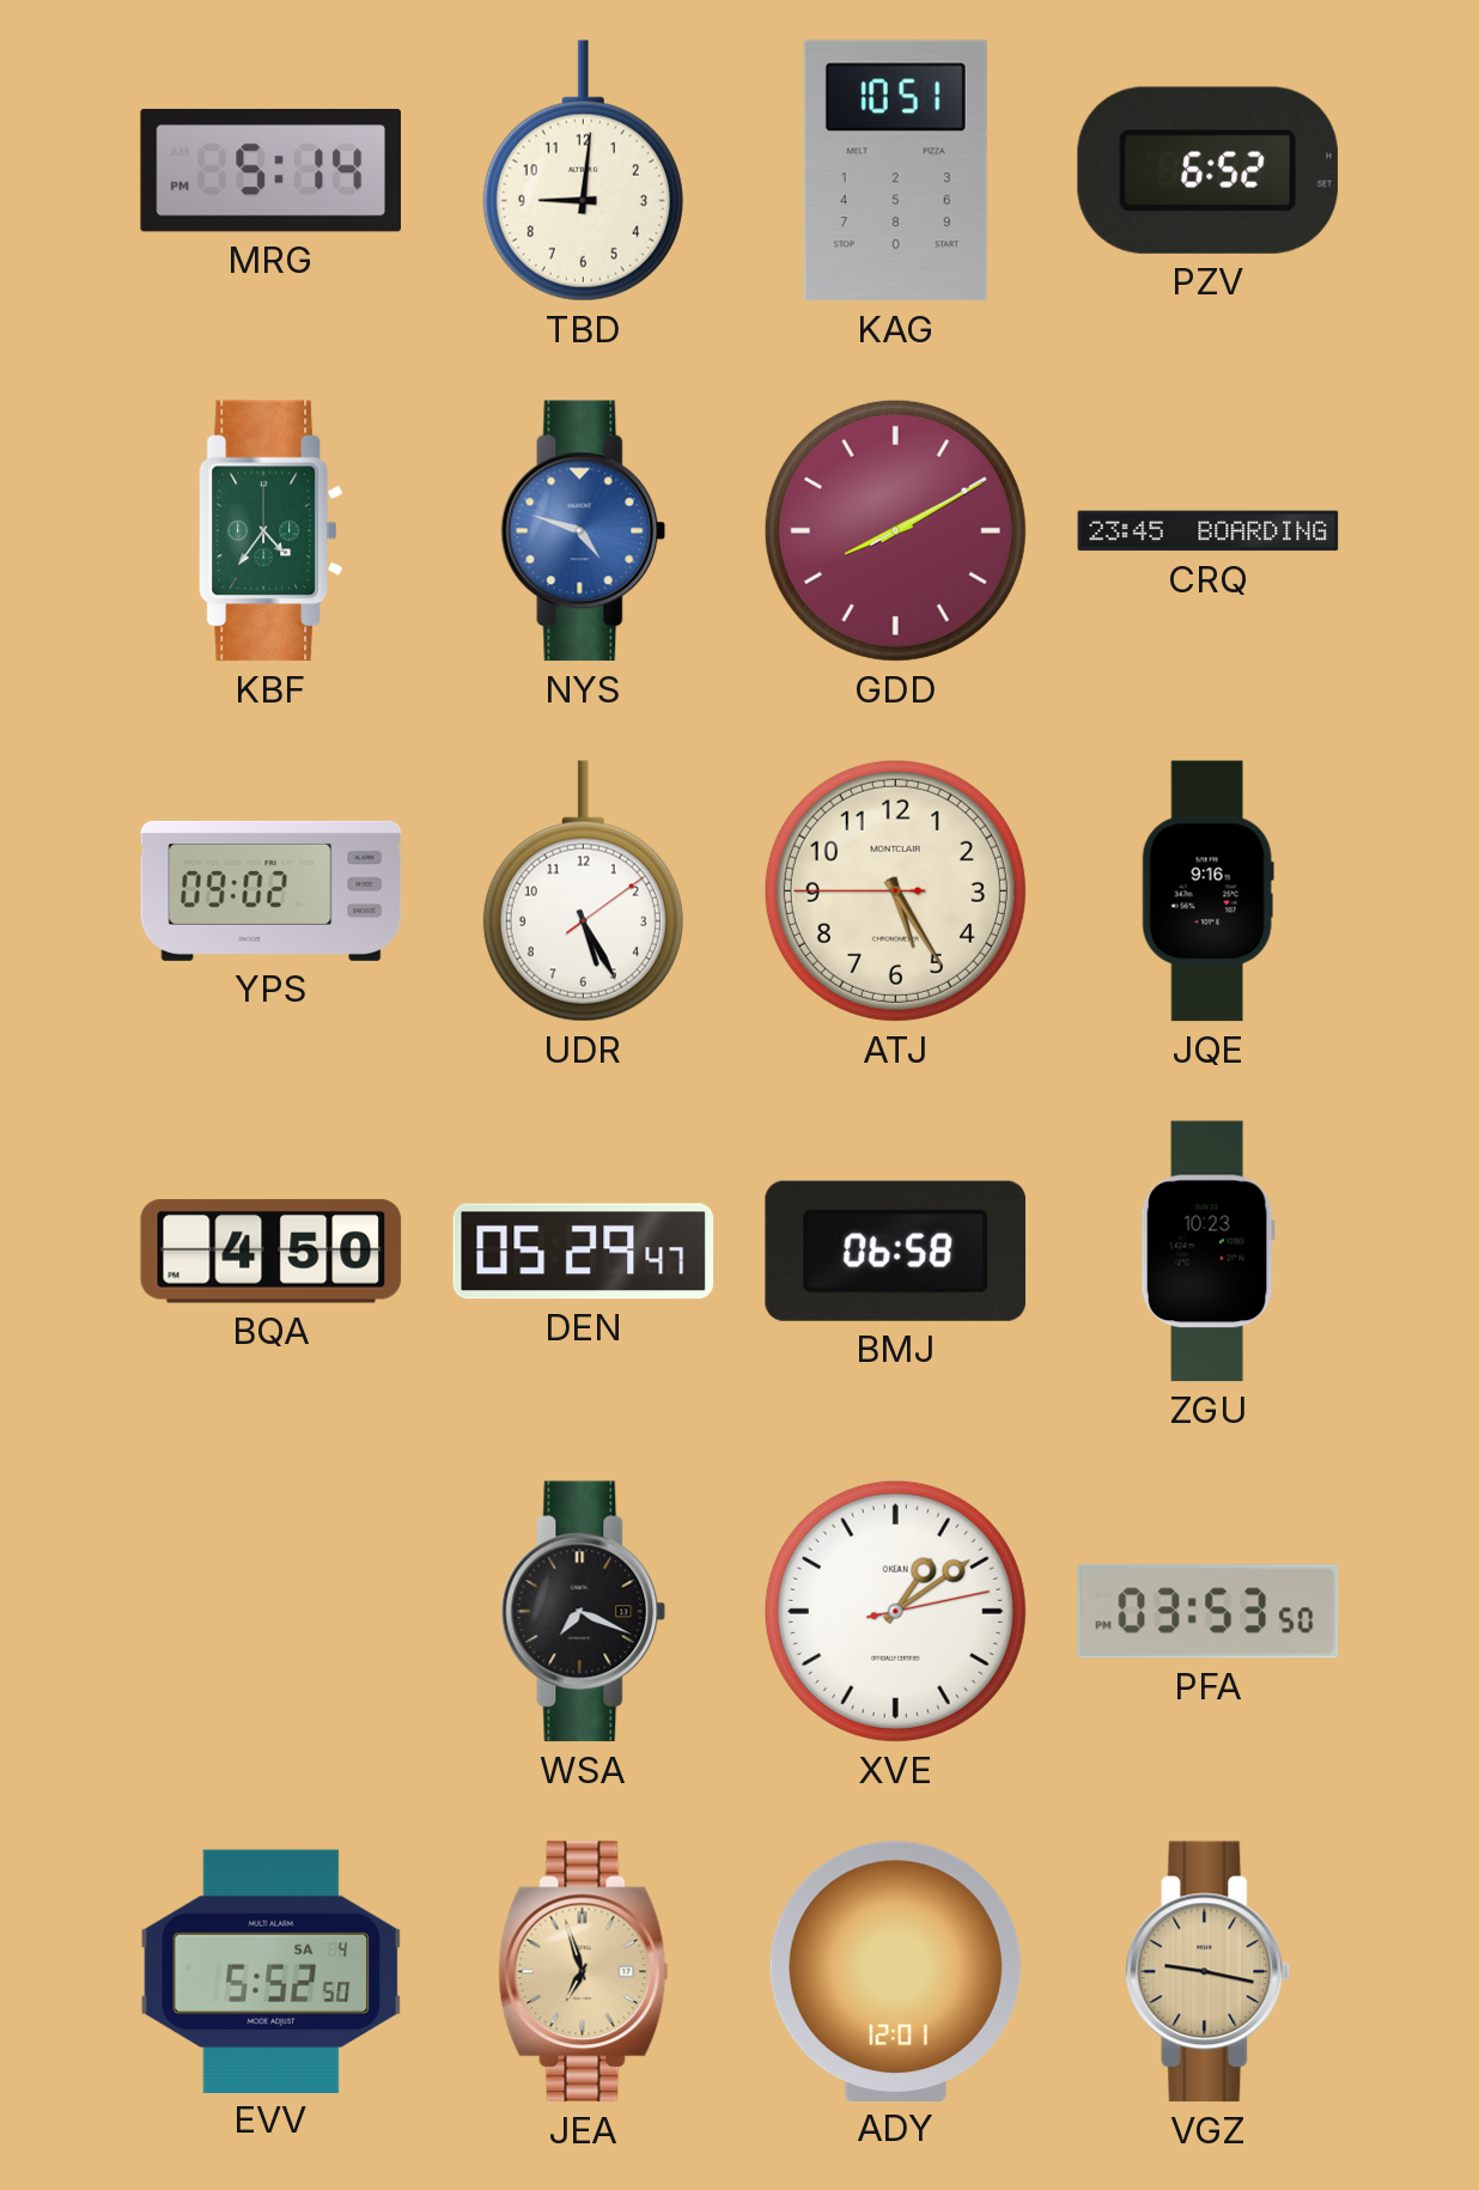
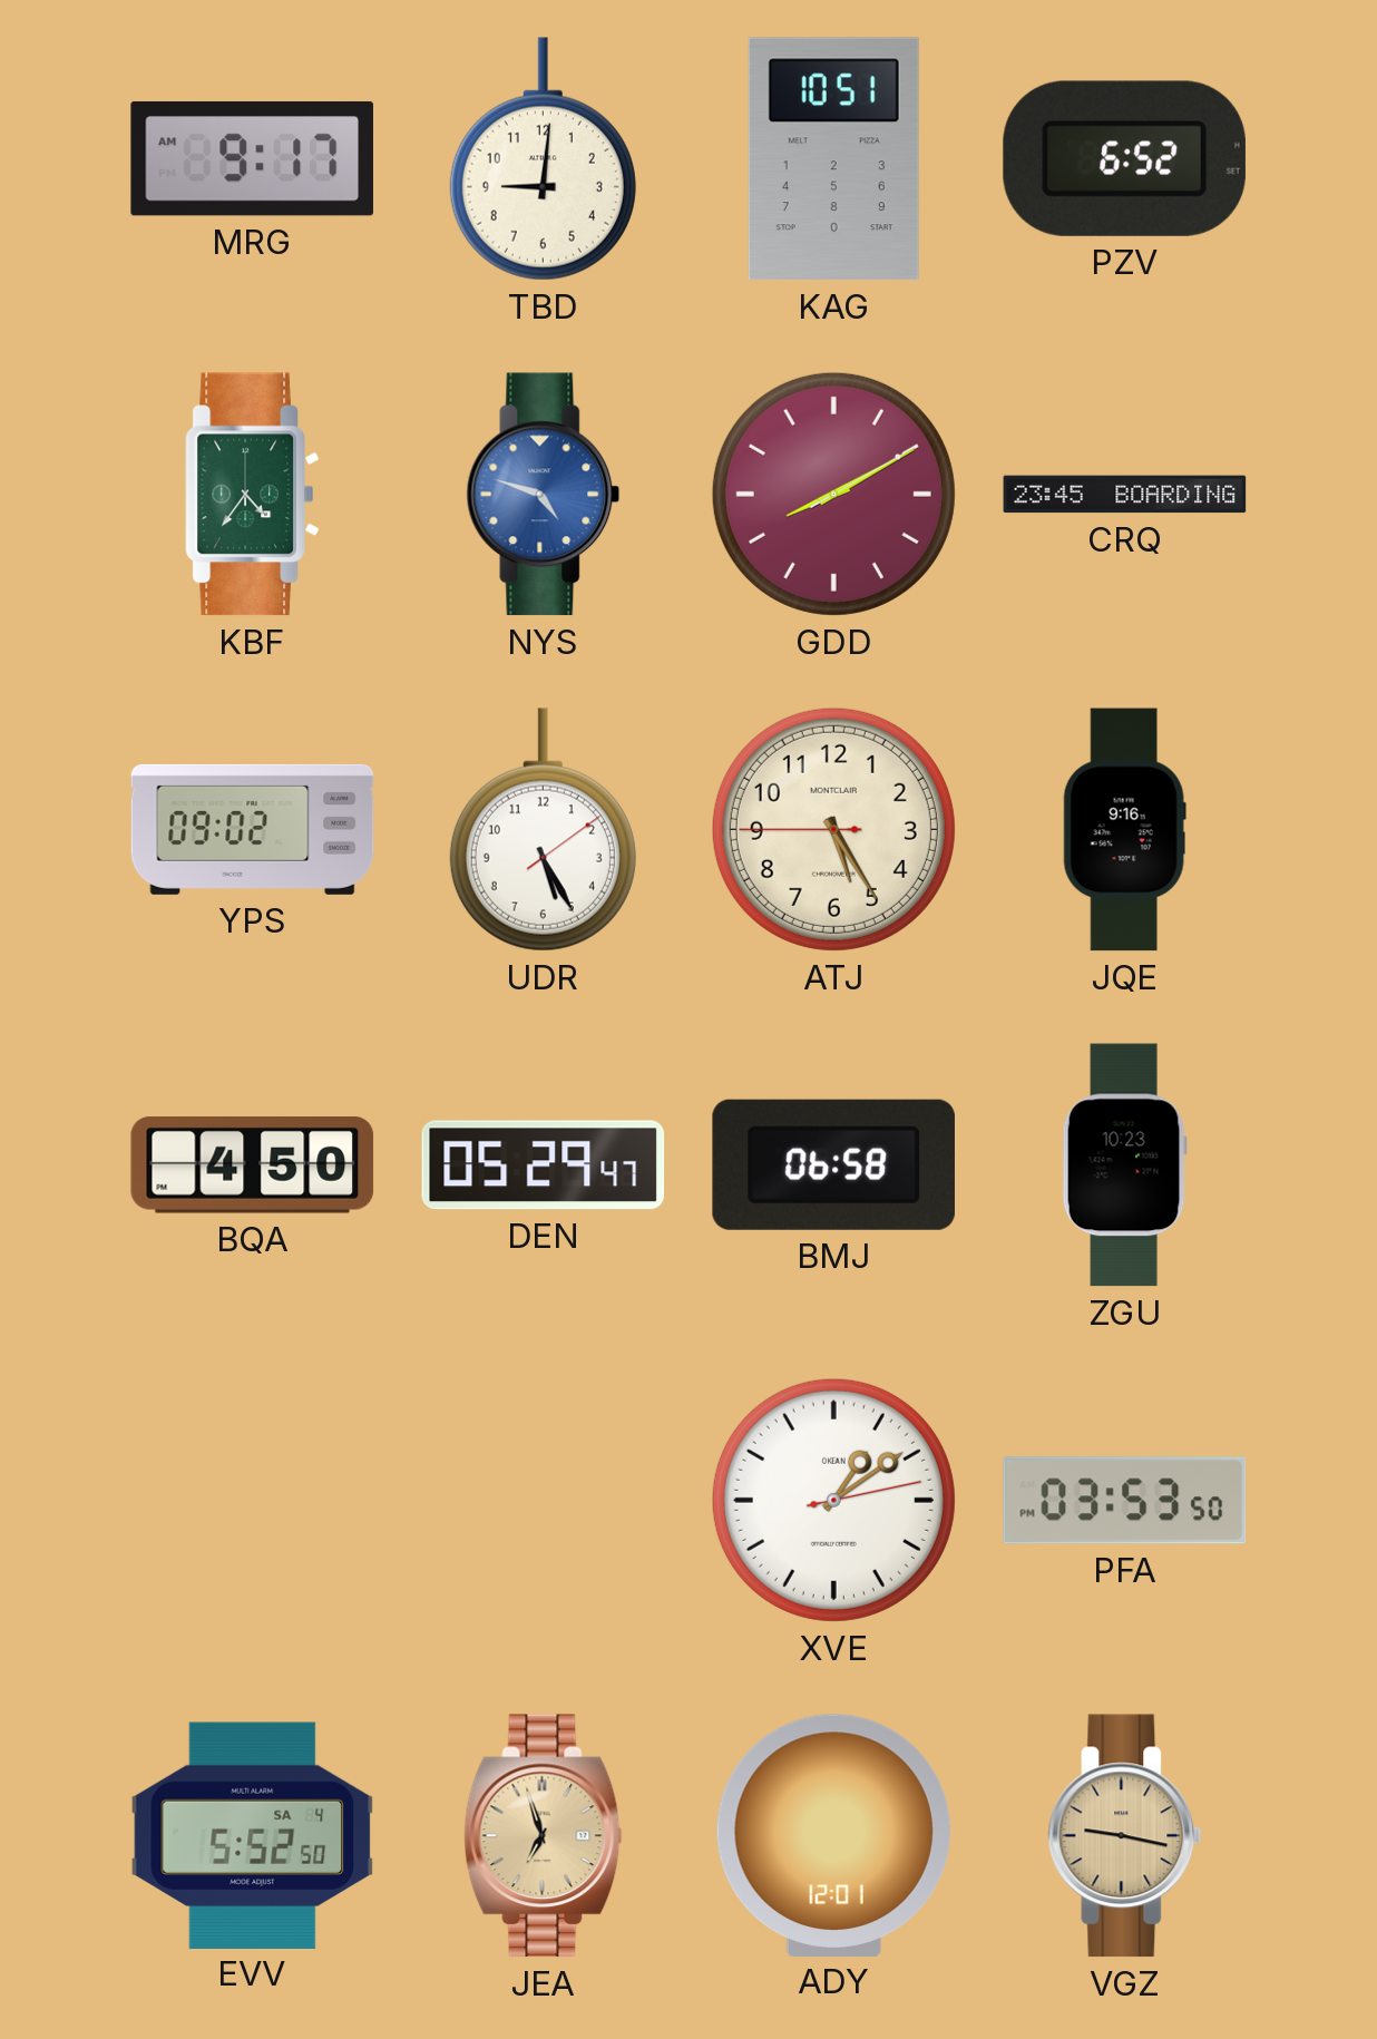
MRG: 5:14 -> 9:17 (252, 158)
WSA: 7:19 -> none (584, 1612)
